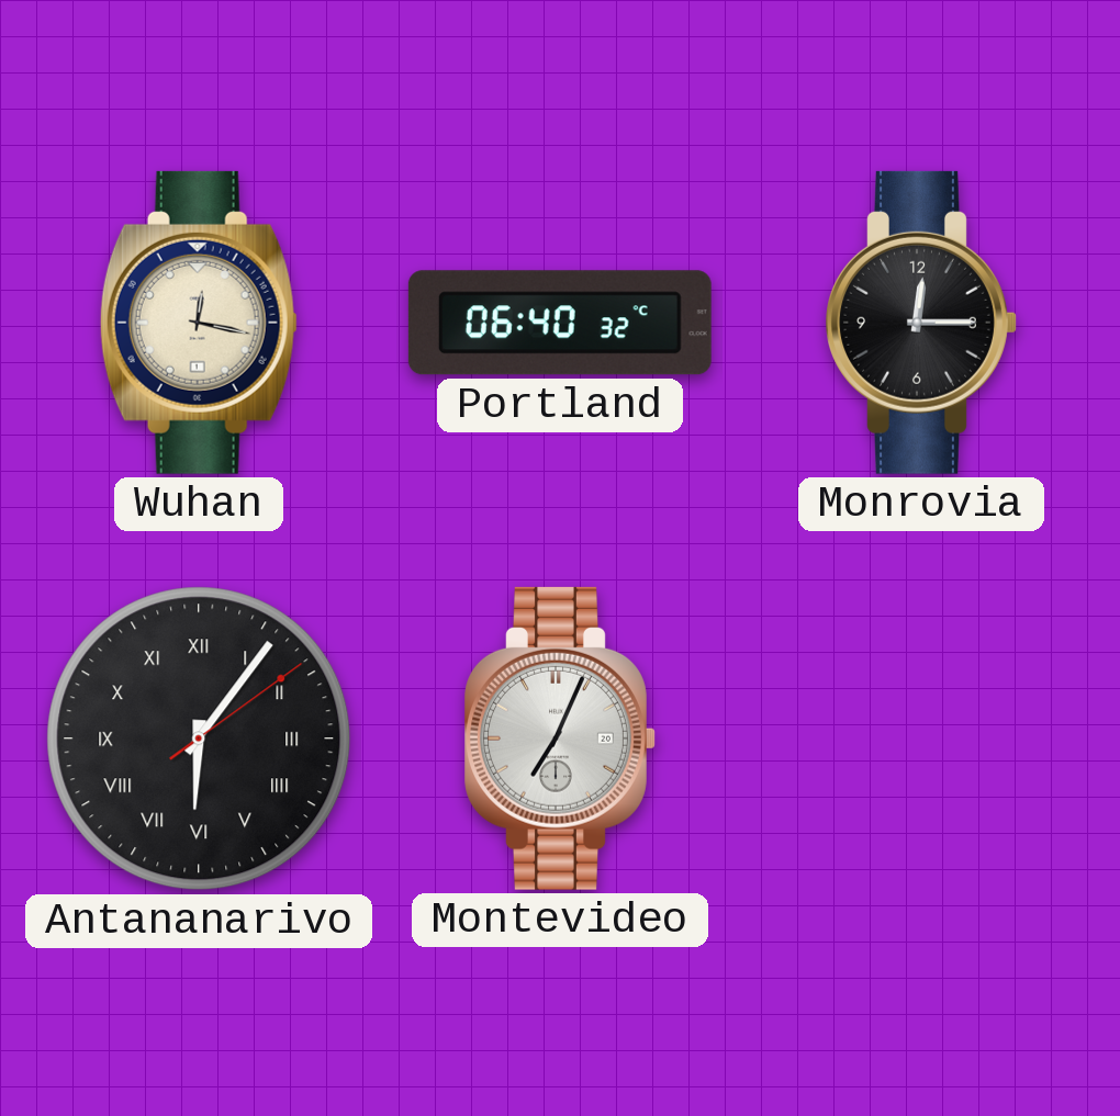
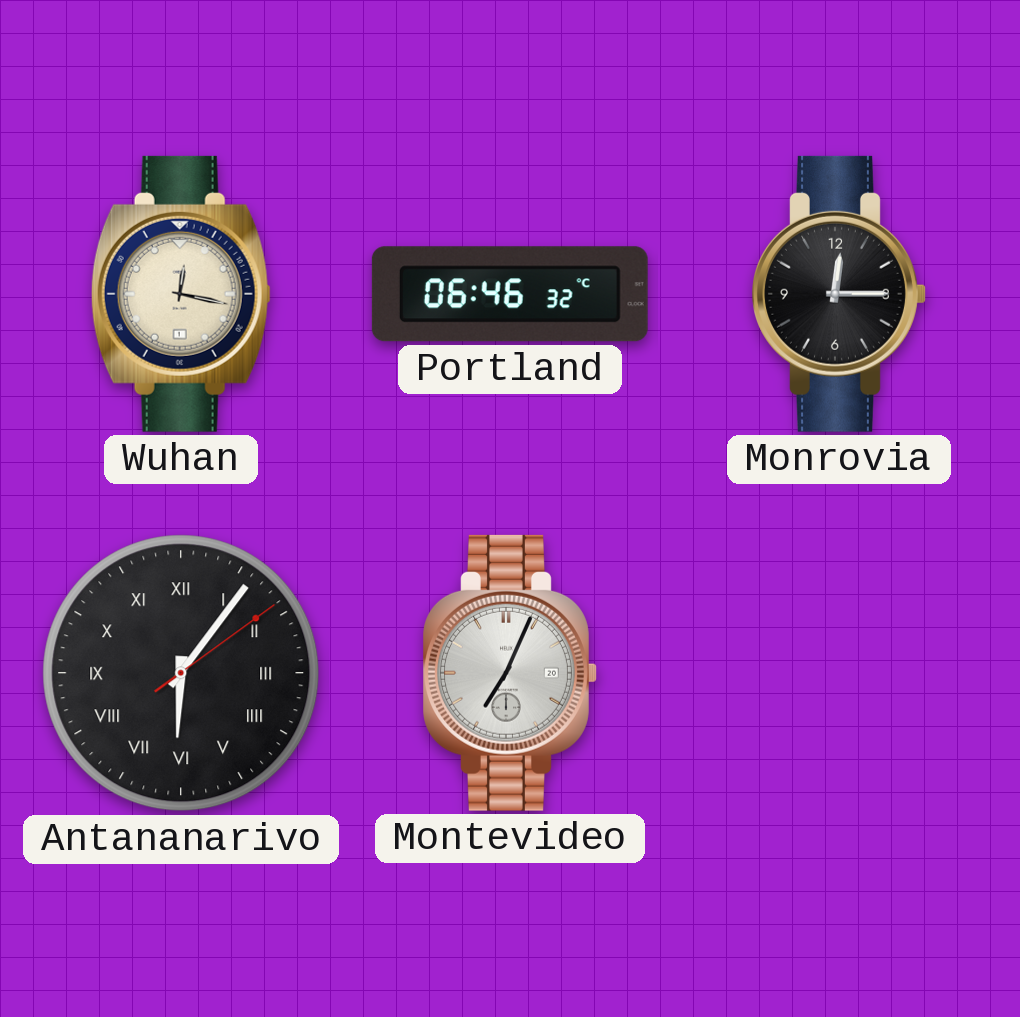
Portland: 06:40 -> 06:46 (510, 294)
